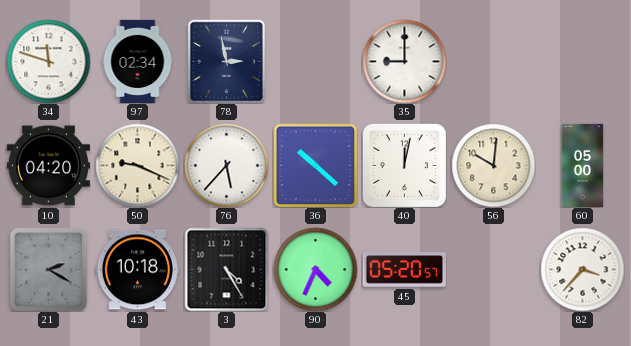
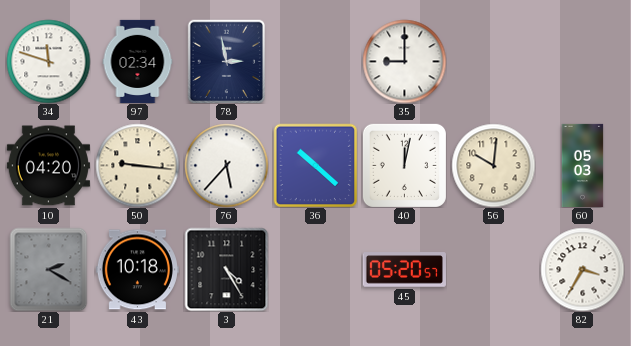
50: 9:19 -> 9:16 (137, 165)
60: 05:00 -> 05:03 (583, 165)
90: 4:34 -> none (315, 269)
82: 3:37 -> 3:35 (582, 269)
